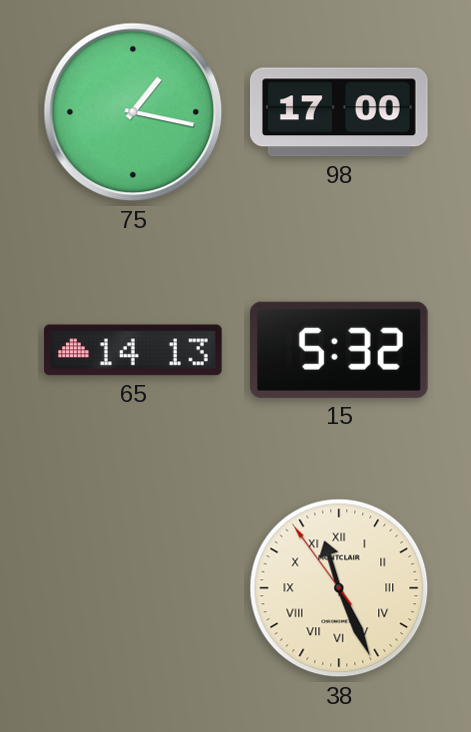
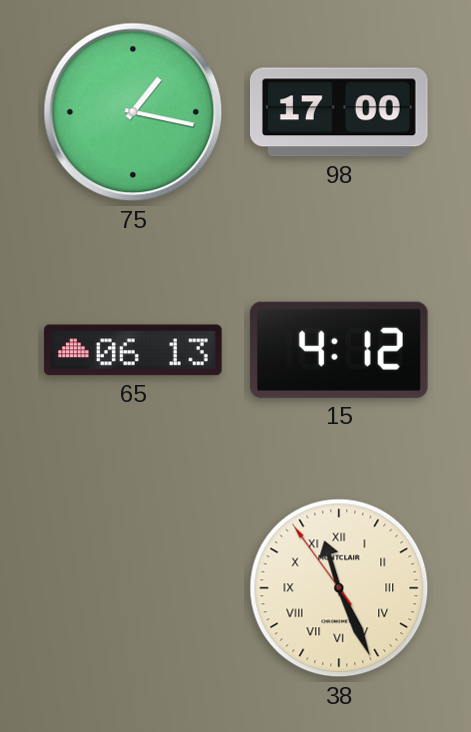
65: 14:13 -> 06:13 (133, 350)
15: 5:32 -> 4:12 (339, 350)
